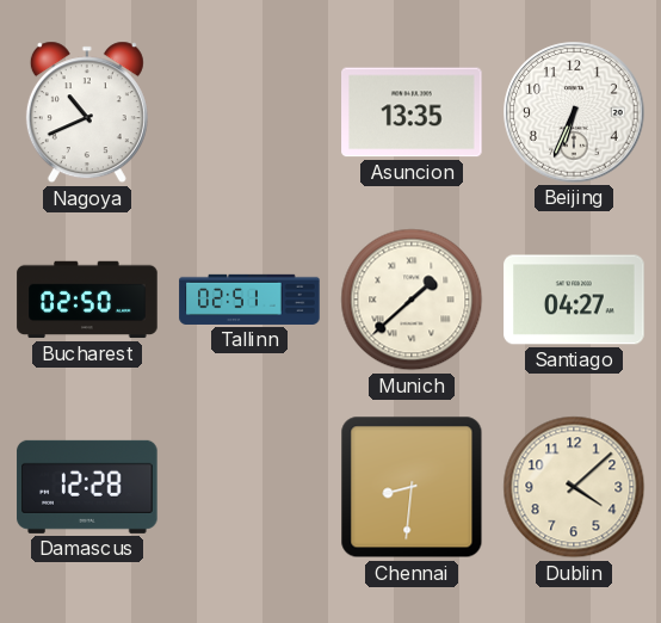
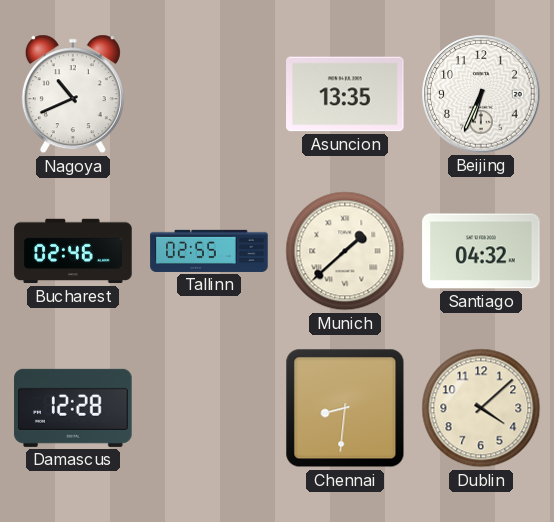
Bucharest: 02:50 -> 02:46 (73, 251)
Tallinn: 02:51 -> 02:55 (209, 251)
Santiago: 04:27 -> 04:32 (481, 251)
